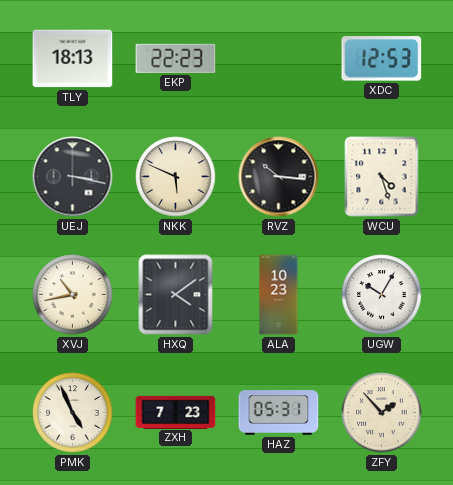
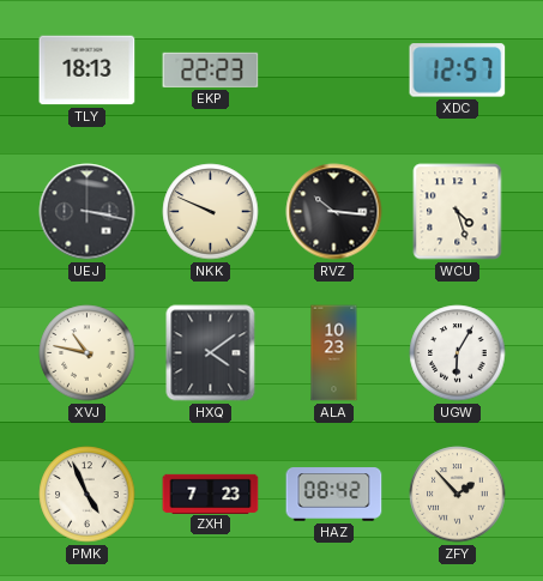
XDC: 12:53 -> 12:57 (458, 71)
NKK: 5:49 -> 9:49 (211, 212)
XVJ: 10:43 -> 10:47 (88, 353)
UGW: 10:05 -> 6:05 (458, 353)
HAZ: 05:31 -> 08:42 (334, 495)
